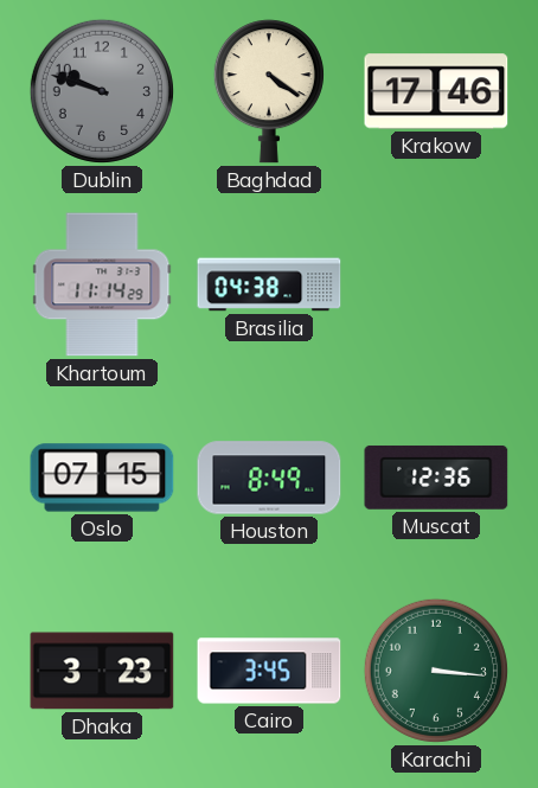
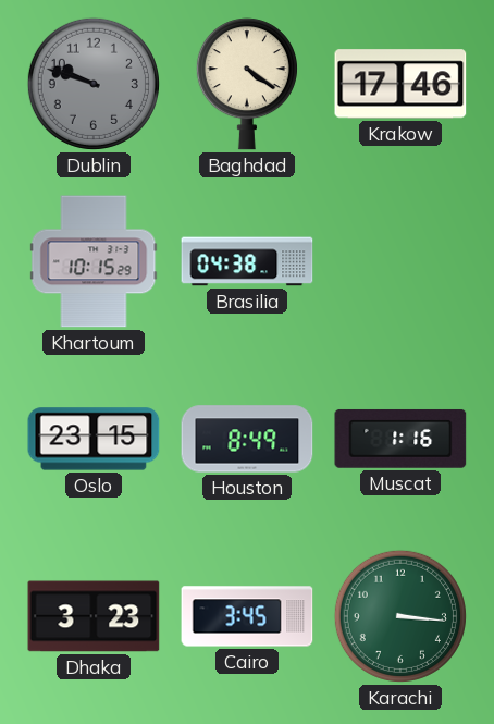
Khartoum: 11:14 -> 10:15 (94, 261)
Oslo: 07:15 -> 23:15 (94, 439)
Muscat: 12:36 -> 1:16 (400, 439)
